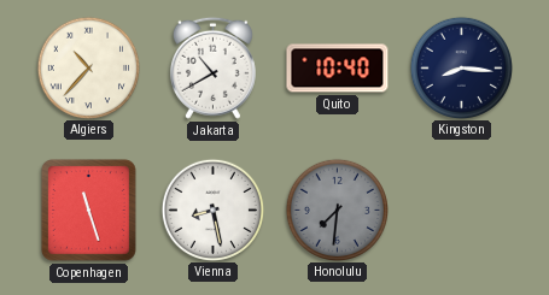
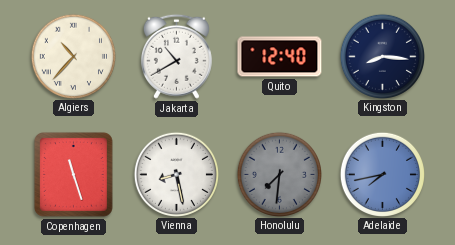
Quito: 10:40 -> 12:40 (280, 57)
Adelaide: none -> 7:43 (382, 174)
